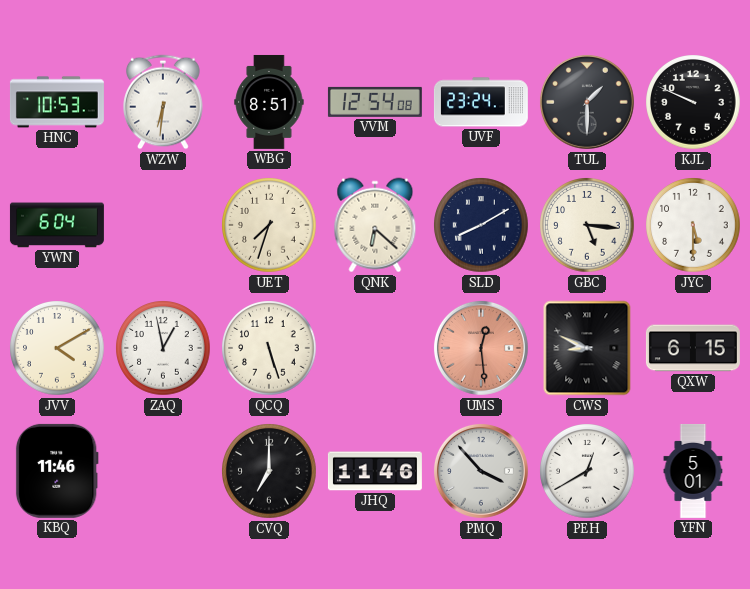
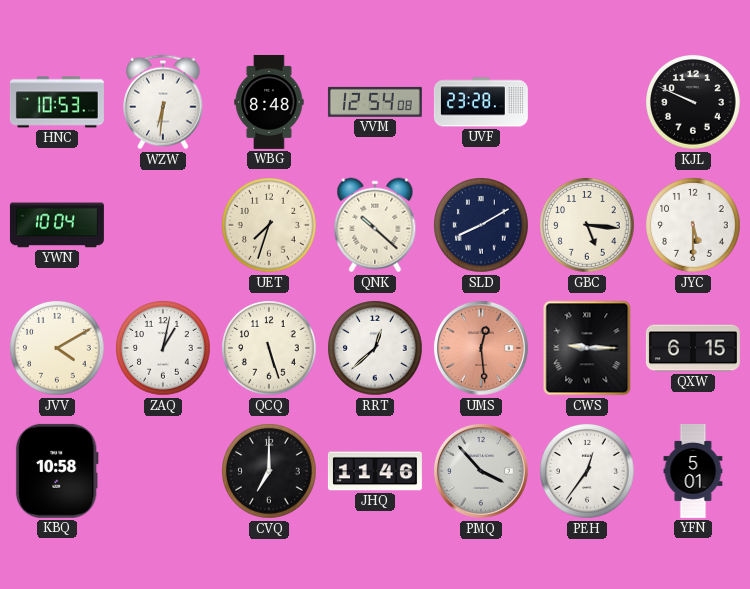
WBG: 8:51 -> 8:48 (269, 102)
UVF: 23:24 -> 23:28 (481, 102)
TUL: 1:30 -> none (587, 102)
YWN: 6:04 -> 10:04 (57, 225)
QNK: 6:22 -> 10:22 (375, 225)
ZAQ: 12:58 -> 1:02 (163, 348)
RRT: none -> 12:38 (375, 348)
CWS: 8:49 -> 9:15 (587, 348)
KBQ: 11:46 -> 10:58 (57, 471)
PEH: 12:40 -> 12:36 (587, 471)
